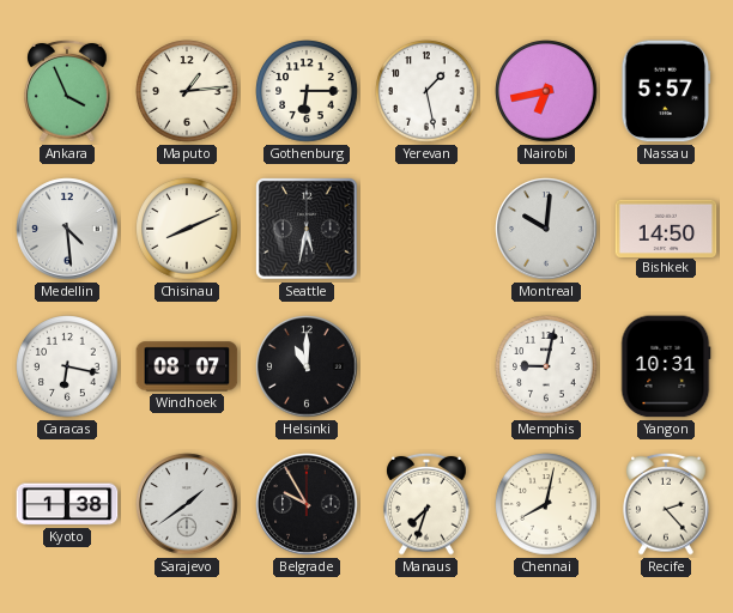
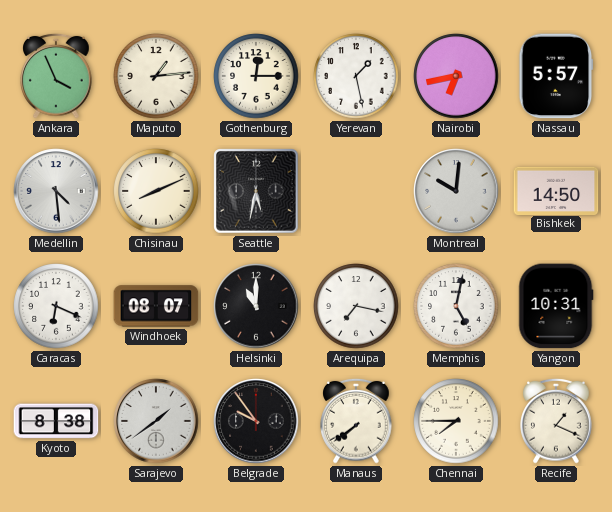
Gothenburg: 6:15 -> 12:15 (256, 76)
Caracas: 6:17 -> 6:19 (56, 306)
Arequipa: none -> 7:17 (356, 306)
Memphis: 9:02 -> 5:02 (456, 306)
Kyoto: 1:38 -> 8:38 (56, 421)
Belgrade: 9:55 -> 9:54 (256, 421)
Manaus: 7:33 -> 7:39 (356, 421)
Chennai: 8:02 -> 7:45 (456, 421)
Recife: 2:23 -> 1:19 (556, 421)
